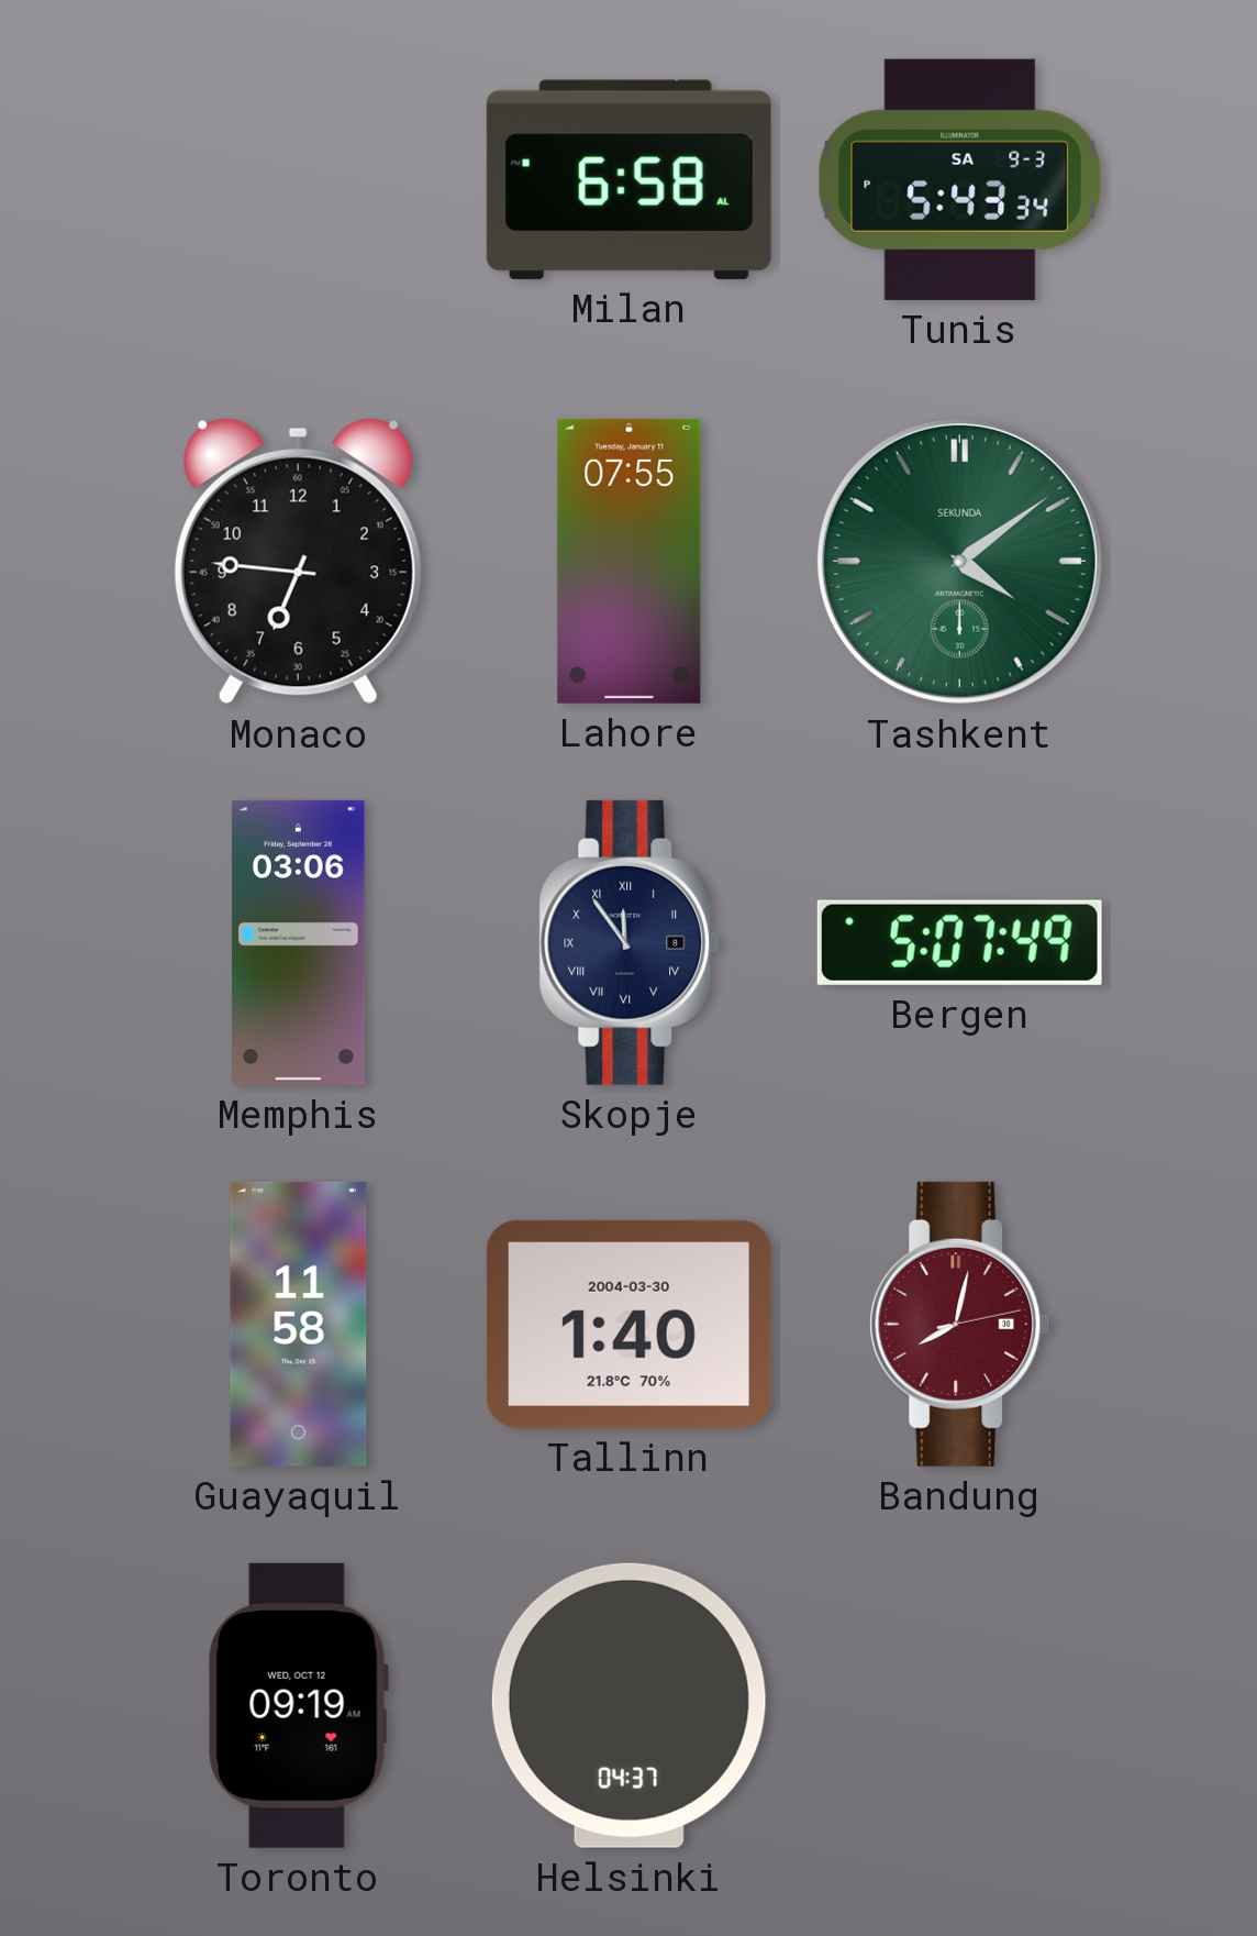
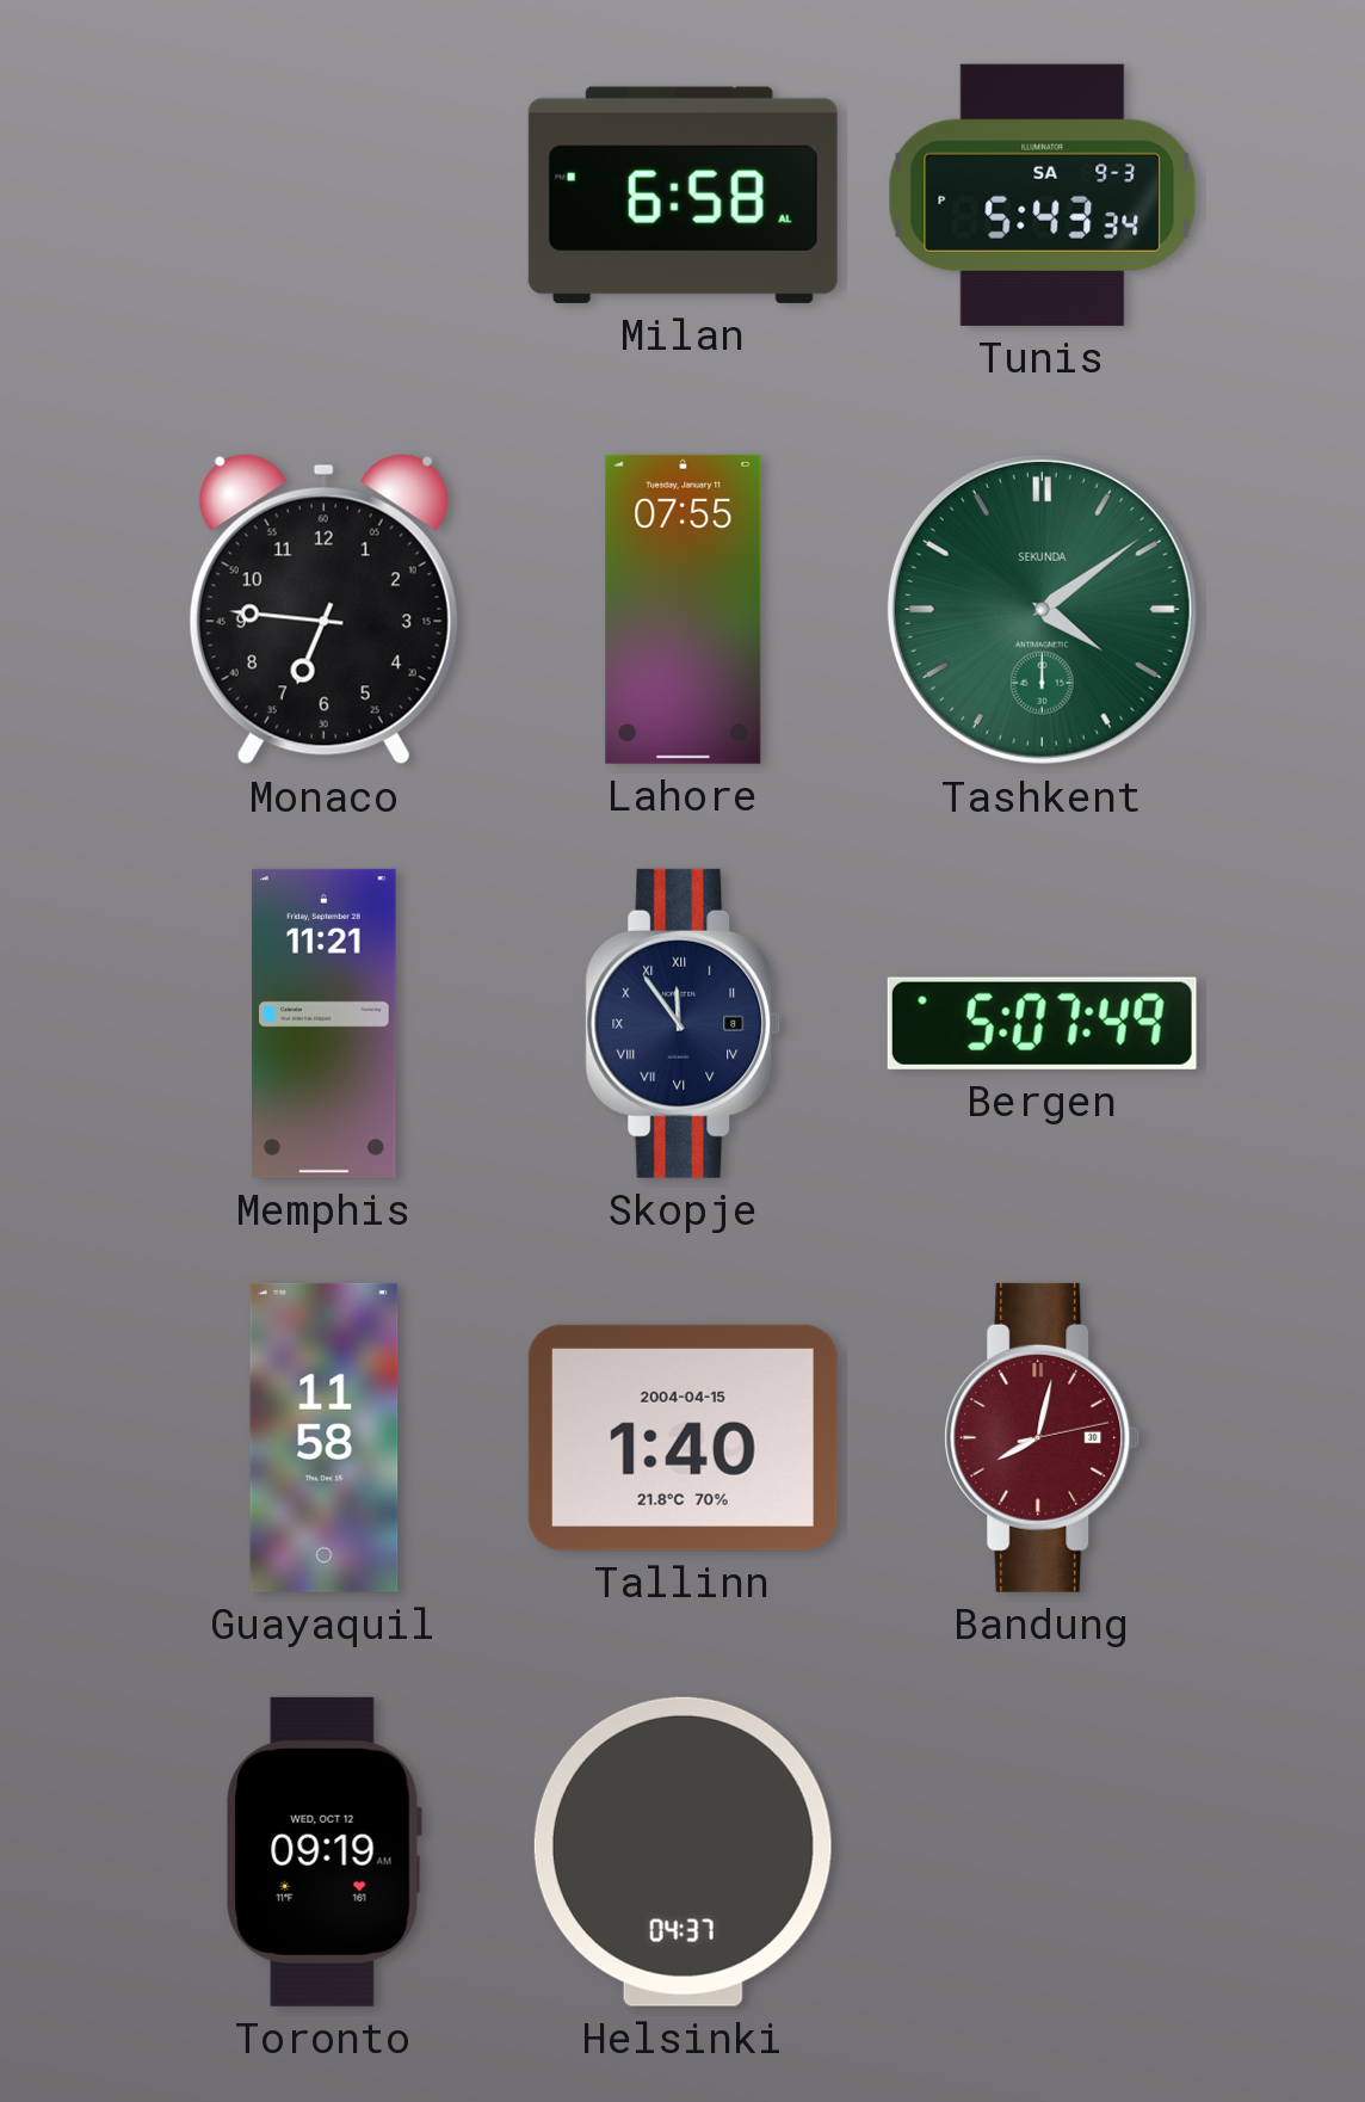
Memphis: 03:06 -> 11:21 (325, 1023)
Tallinn date: 2004-03-30 -> 2004-04-15 (682, 1437)
